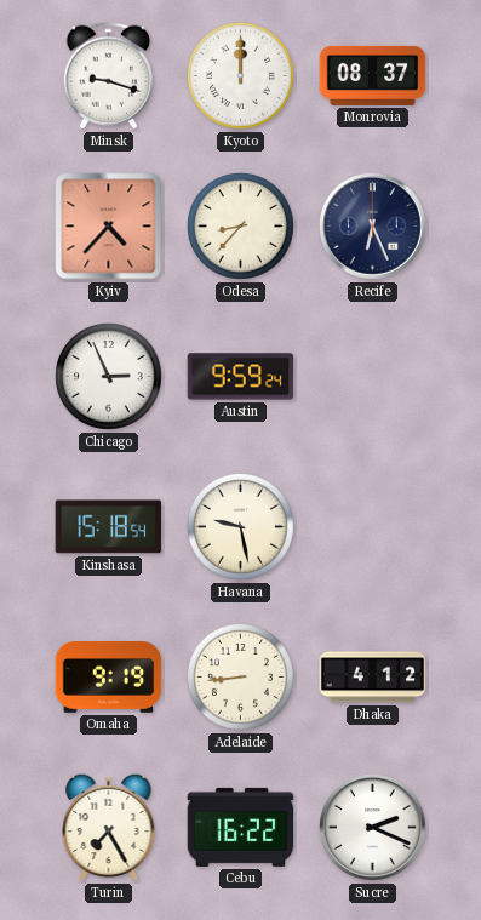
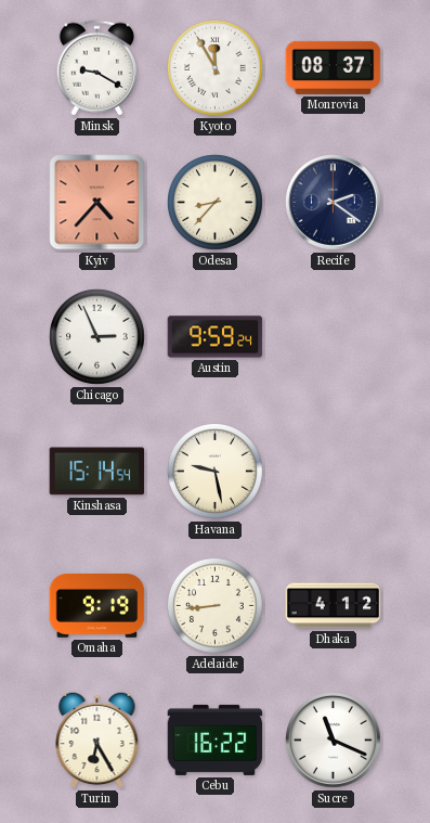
Minsk: 9:18 -> 9:20 (96, 68)
Kyoto: 12:00 -> 11:55 (216, 68)
Recife: 6:26 -> 2:21 (334, 203)
Kinshasa: 15:18 -> 15:14 (97, 472)
Turin: 7:25 -> 6:25 (97, 740)
Sucre: 2:19 -> 11:19 (334, 741)
